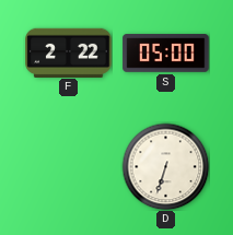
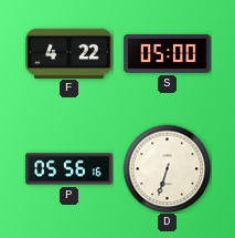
F: 2:22 -> 4:22 (70, 53)
P: none -> 05:56 (70, 169)
